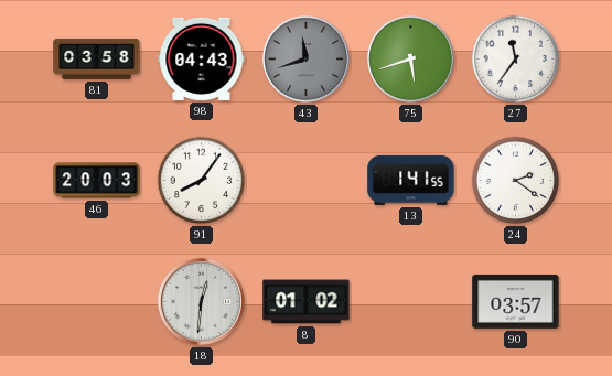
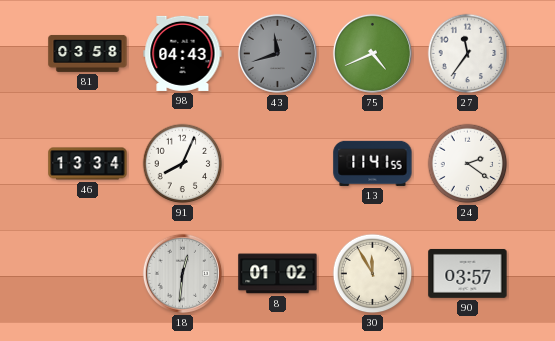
75: 5:42 -> 4:41 (372, 53)
46: 20:03 -> 13:34 (88, 164)
91: 8:06 -> 8:04 (183, 164)
13: 1:41 -> 11:41 (373, 163)
30: none -> 11:55 (373, 274)
